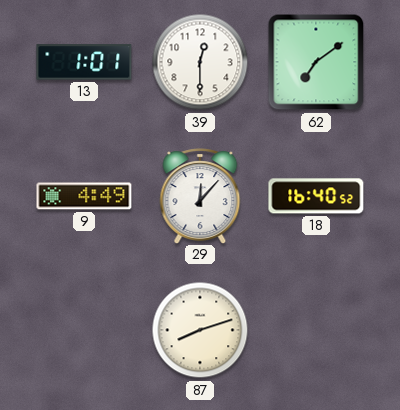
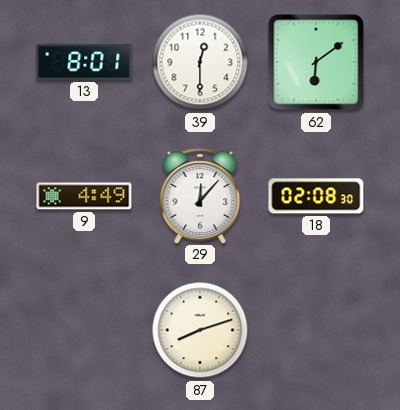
13: 1:01 -> 8:01 (84, 62)
62: 7:09 -> 6:09 (316, 62)
18: 16:40 -> 02:08 (316, 196)
